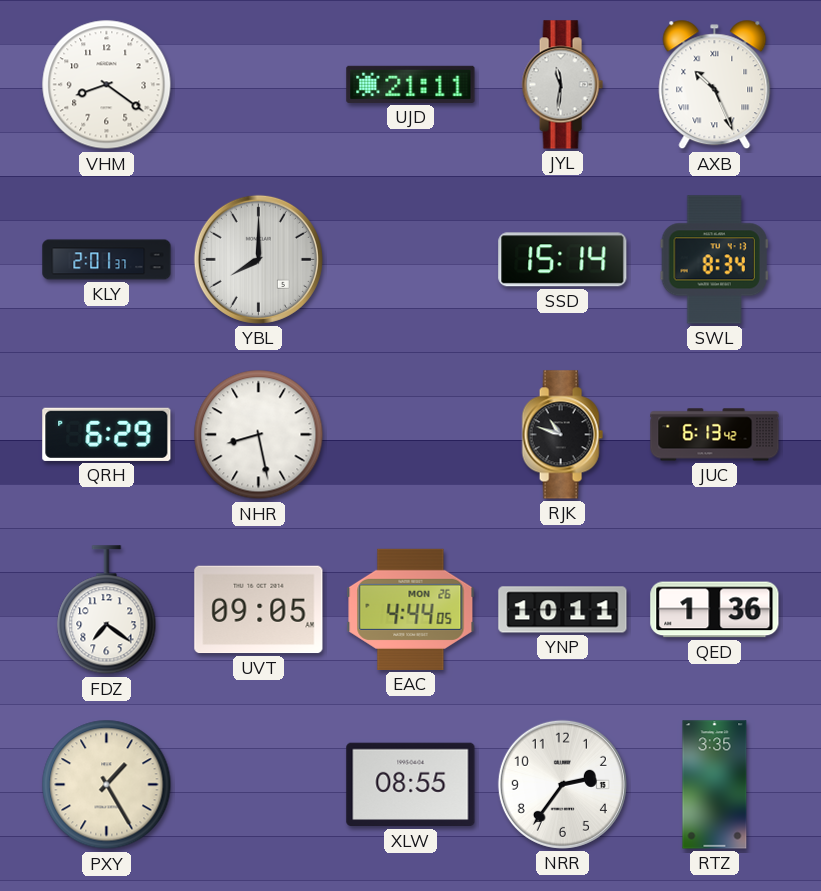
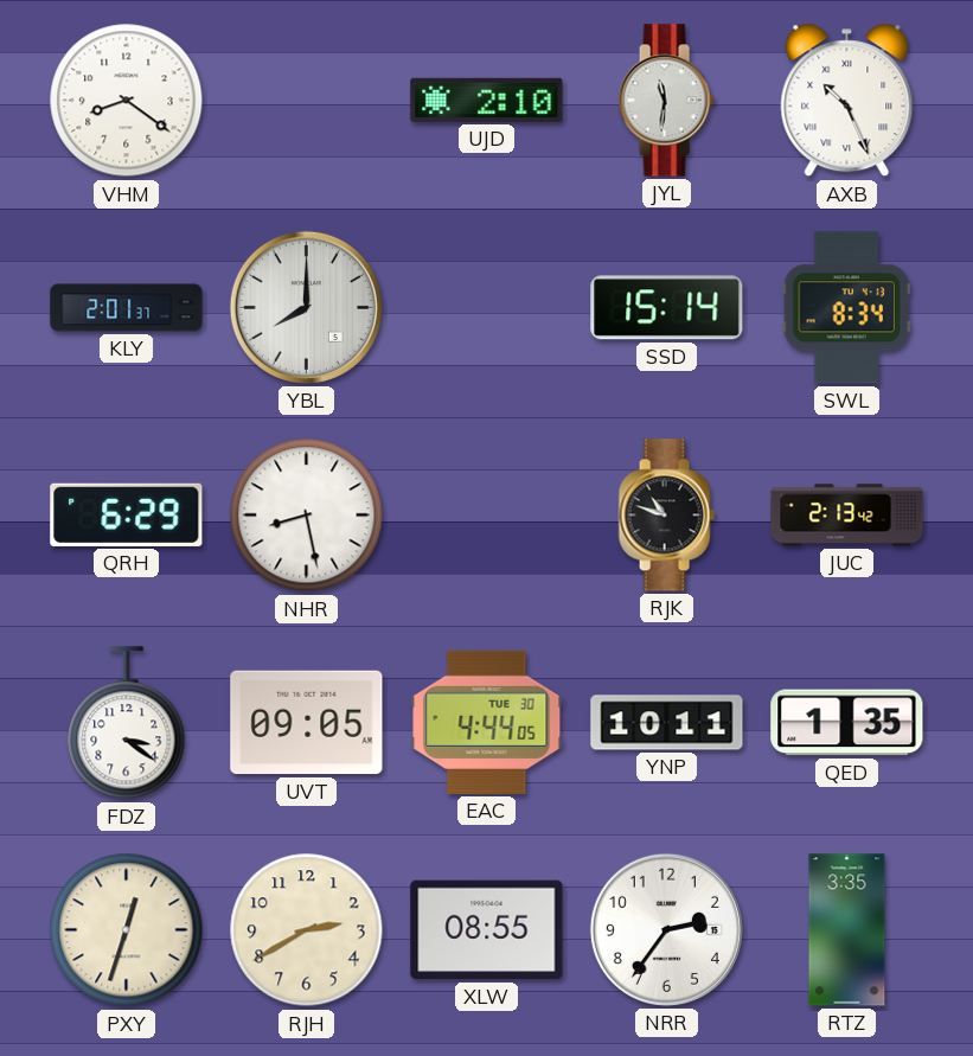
UJD: 21:11 -> 2:10 (487, 100)
JUC: 6:13 -> 2:13 (847, 516)
FDZ: 7:21 -> 3:21 (127, 723)
EAC date: MON 26 -> TUE 30 (487, 722)
QED: 1:36 -> 1:35 (847, 723)
PXY: 1:25 -> 12:33 (127, 930)
RJH: none -> 2:40 (307, 930)
